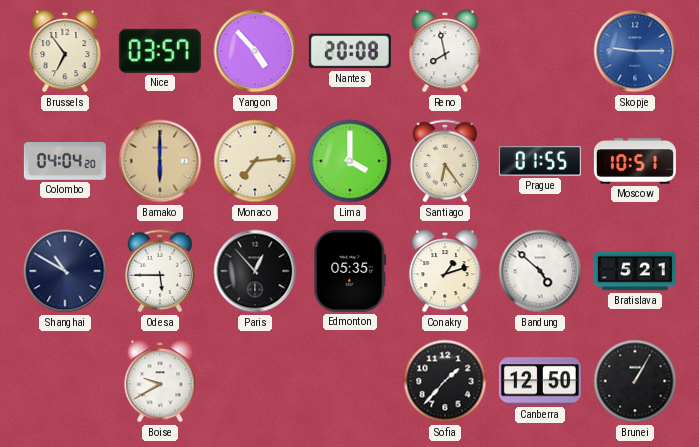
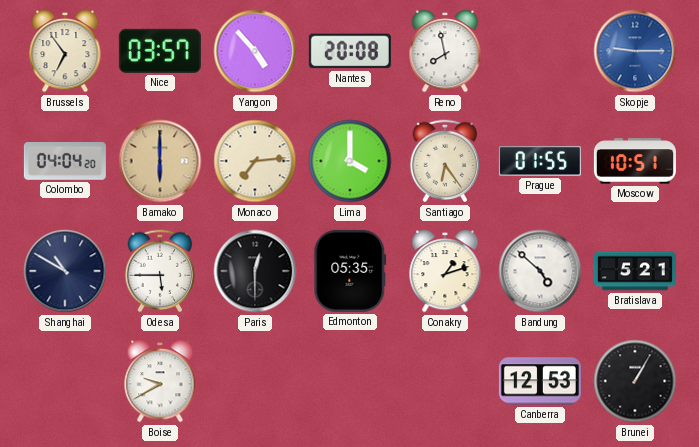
Paris: 12:53 -> 12:30 (255, 271)
Sofia: 1:37 -> none (445, 381)
Canberra: 12:50 -> 12:53 (540, 381)
